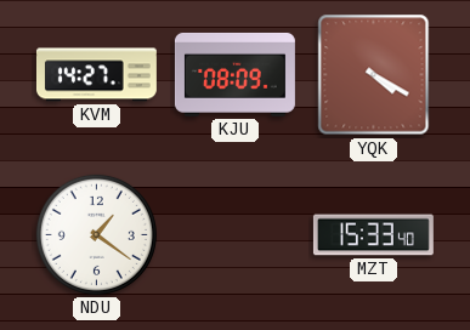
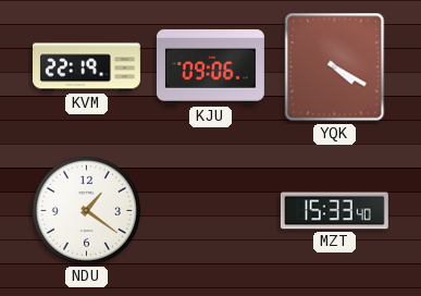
KVM: 14:27 -> 22:19 (86, 67)
KJU: 08:09 -> 09:06 (210, 66)
